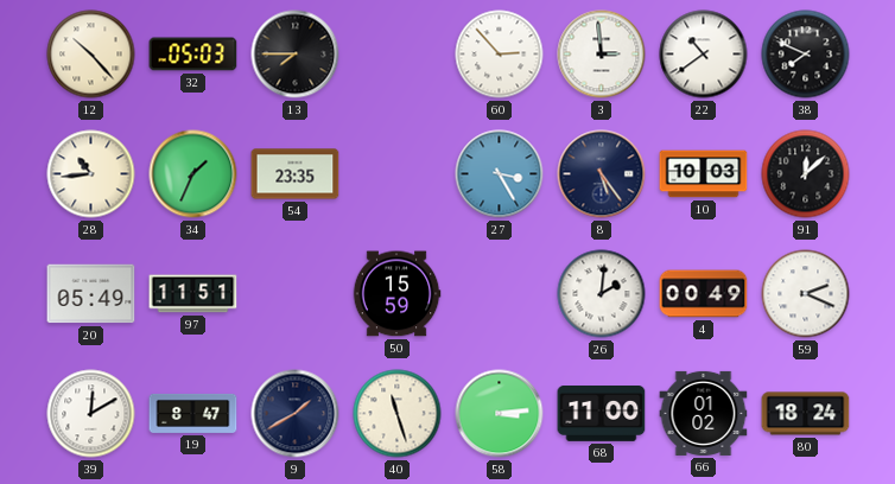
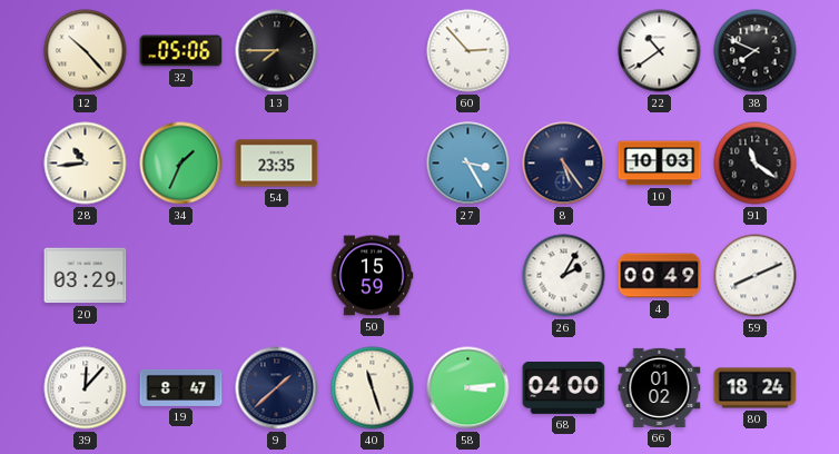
32: 05:03 -> 05:06 (181, 51)
3: 2:59 -> none (602, 55)
91: 12:08 -> 11:21 (756, 164)
20: 05:49 -> 03:29 (86, 276)
97: 11:51 -> none (193, 294)
26: 2:01 -> 2:05 (564, 276)
59: 2:19 -> 8:11 (756, 276)
39: 12:10 -> 12:07 (86, 388)
9: 1:40 -> 1:38 (277, 388)
68: 11:00 -> 04:00 (564, 388)
